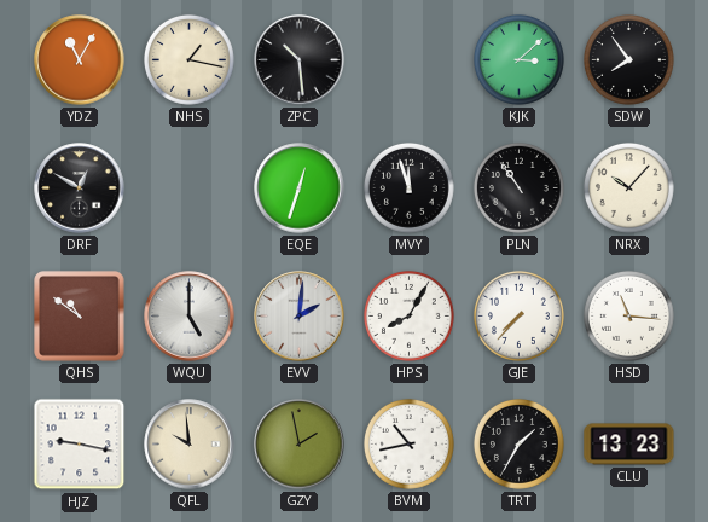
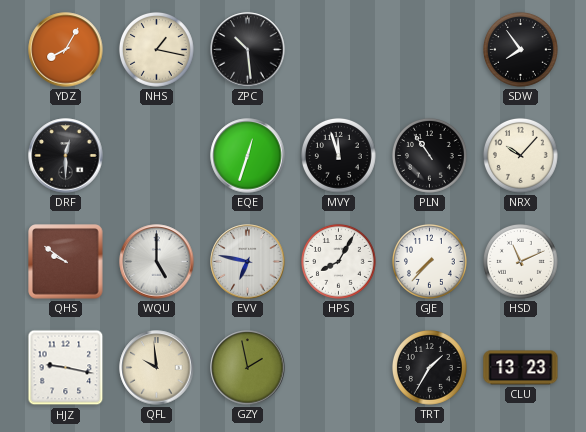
YDZ: 11:05 -> 8:05 (66, 50)
KJK: 3:08 -> none (520, 60)
DRF: 12:50 -> 12:30 (66, 156)
QHS: 10:51 -> 9:51 (66, 262)
EVV: 2:01 -> 6:47 (248, 262)
HSD: 11:16 -> 11:11 (521, 262)
BVM: 10:43 -> none (410, 445)
